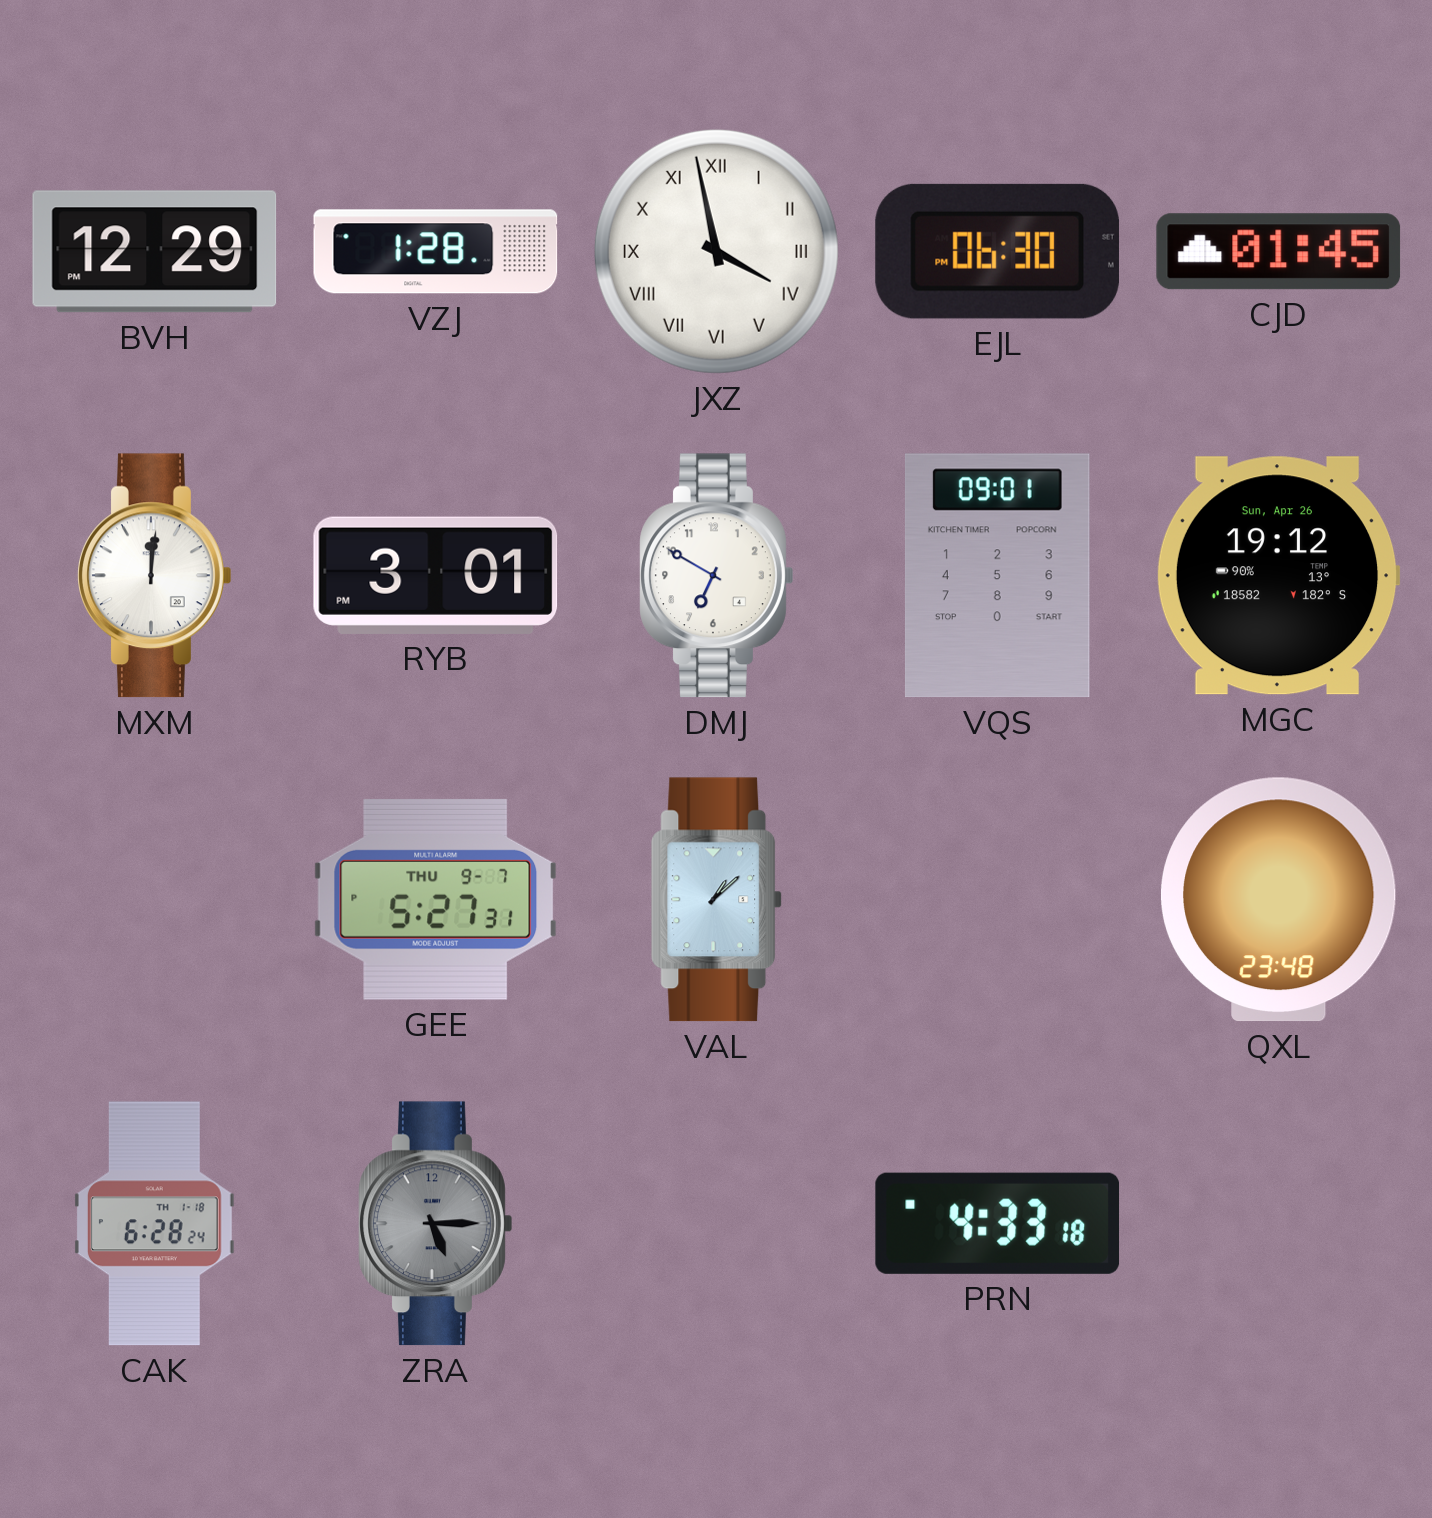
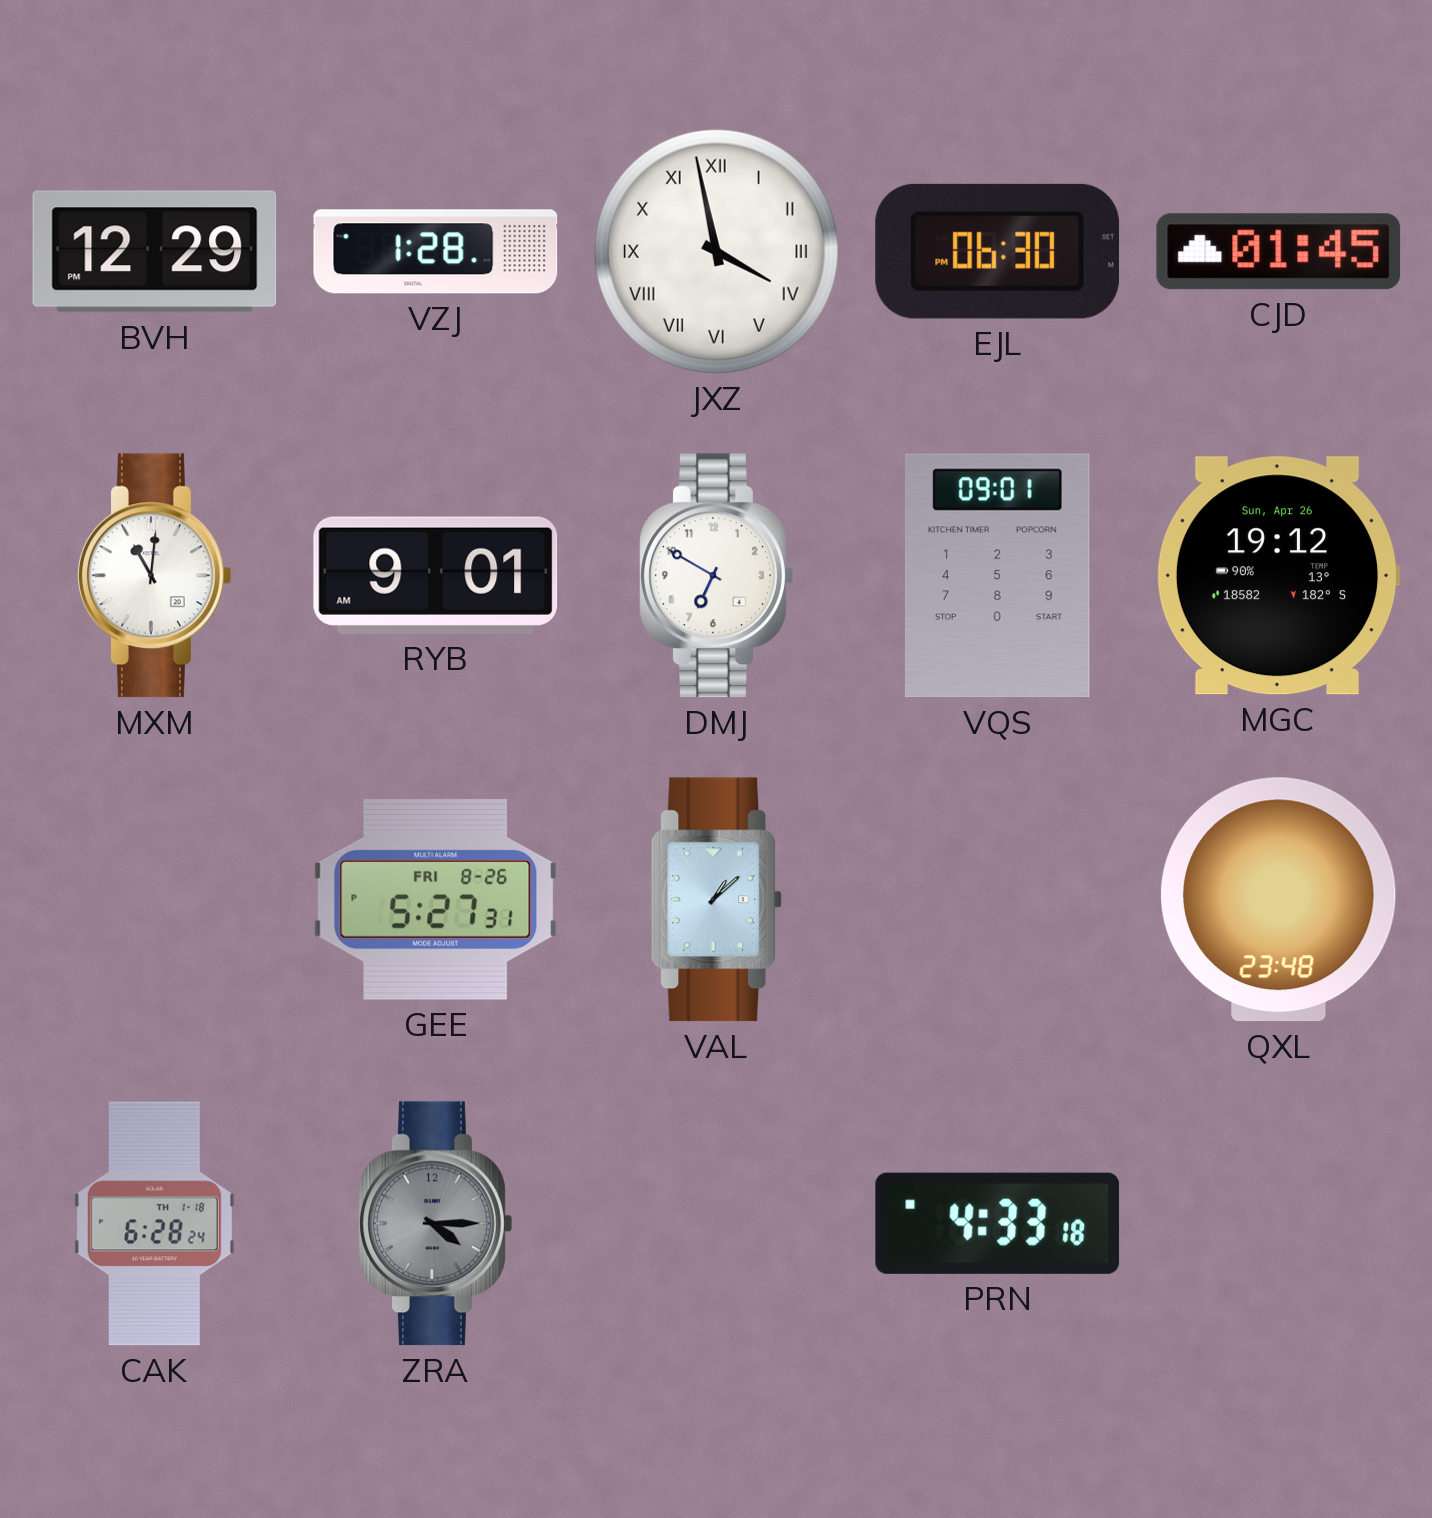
MXM: 12:01 -> 11:01 (155, 576)
RYB: 3:01 -> 9:01 (436, 575)
GEE date: THU 9-7 -> FRI 8-26 (436, 899)
ZRA: 5:15 -> 4:15 (436, 1224)
